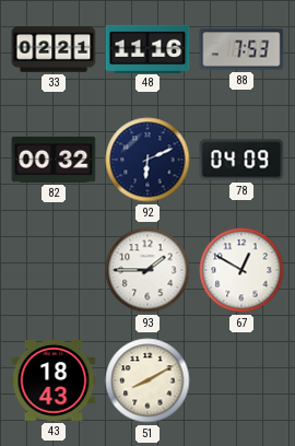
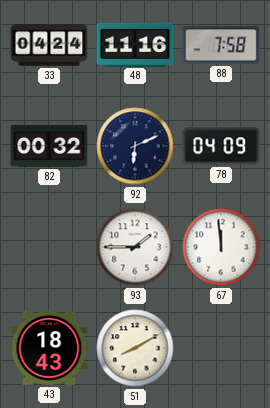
33: 02:21 -> 04:24 (49, 45)
88: 7:53 -> 7:58 (221, 45)
67: 12:50 -> 11:59 (221, 247)
